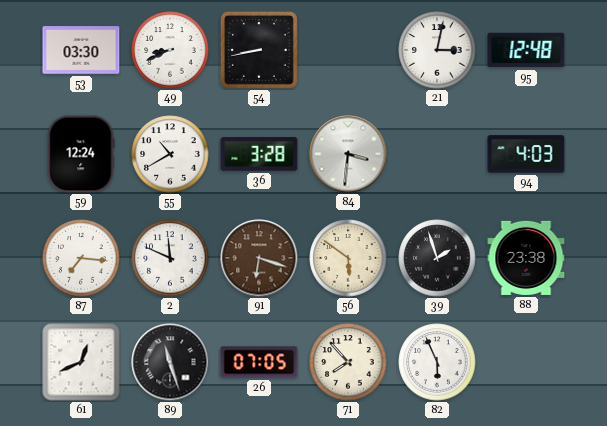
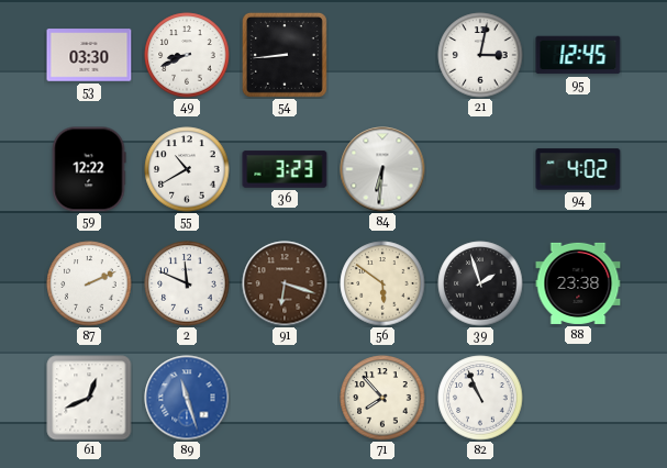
54: 8:43 -> 8:44 (285, 55)
95: 12:48 -> 12:45 (578, 55)
59: 12:24 -> 12:22 (89, 169)
36: 3:28 -> 3:23 (285, 169)
84: 3:31 -> 6:31 (382, 169)
94: 4:03 -> 4:02 (578, 169)
87: 7:16 -> 2:11 (89, 283)
89 dial: black -> blue (187, 398)
26: 07:05 -> none (259, 362)
82: 5:56 -> 10:56 (480, 398)
